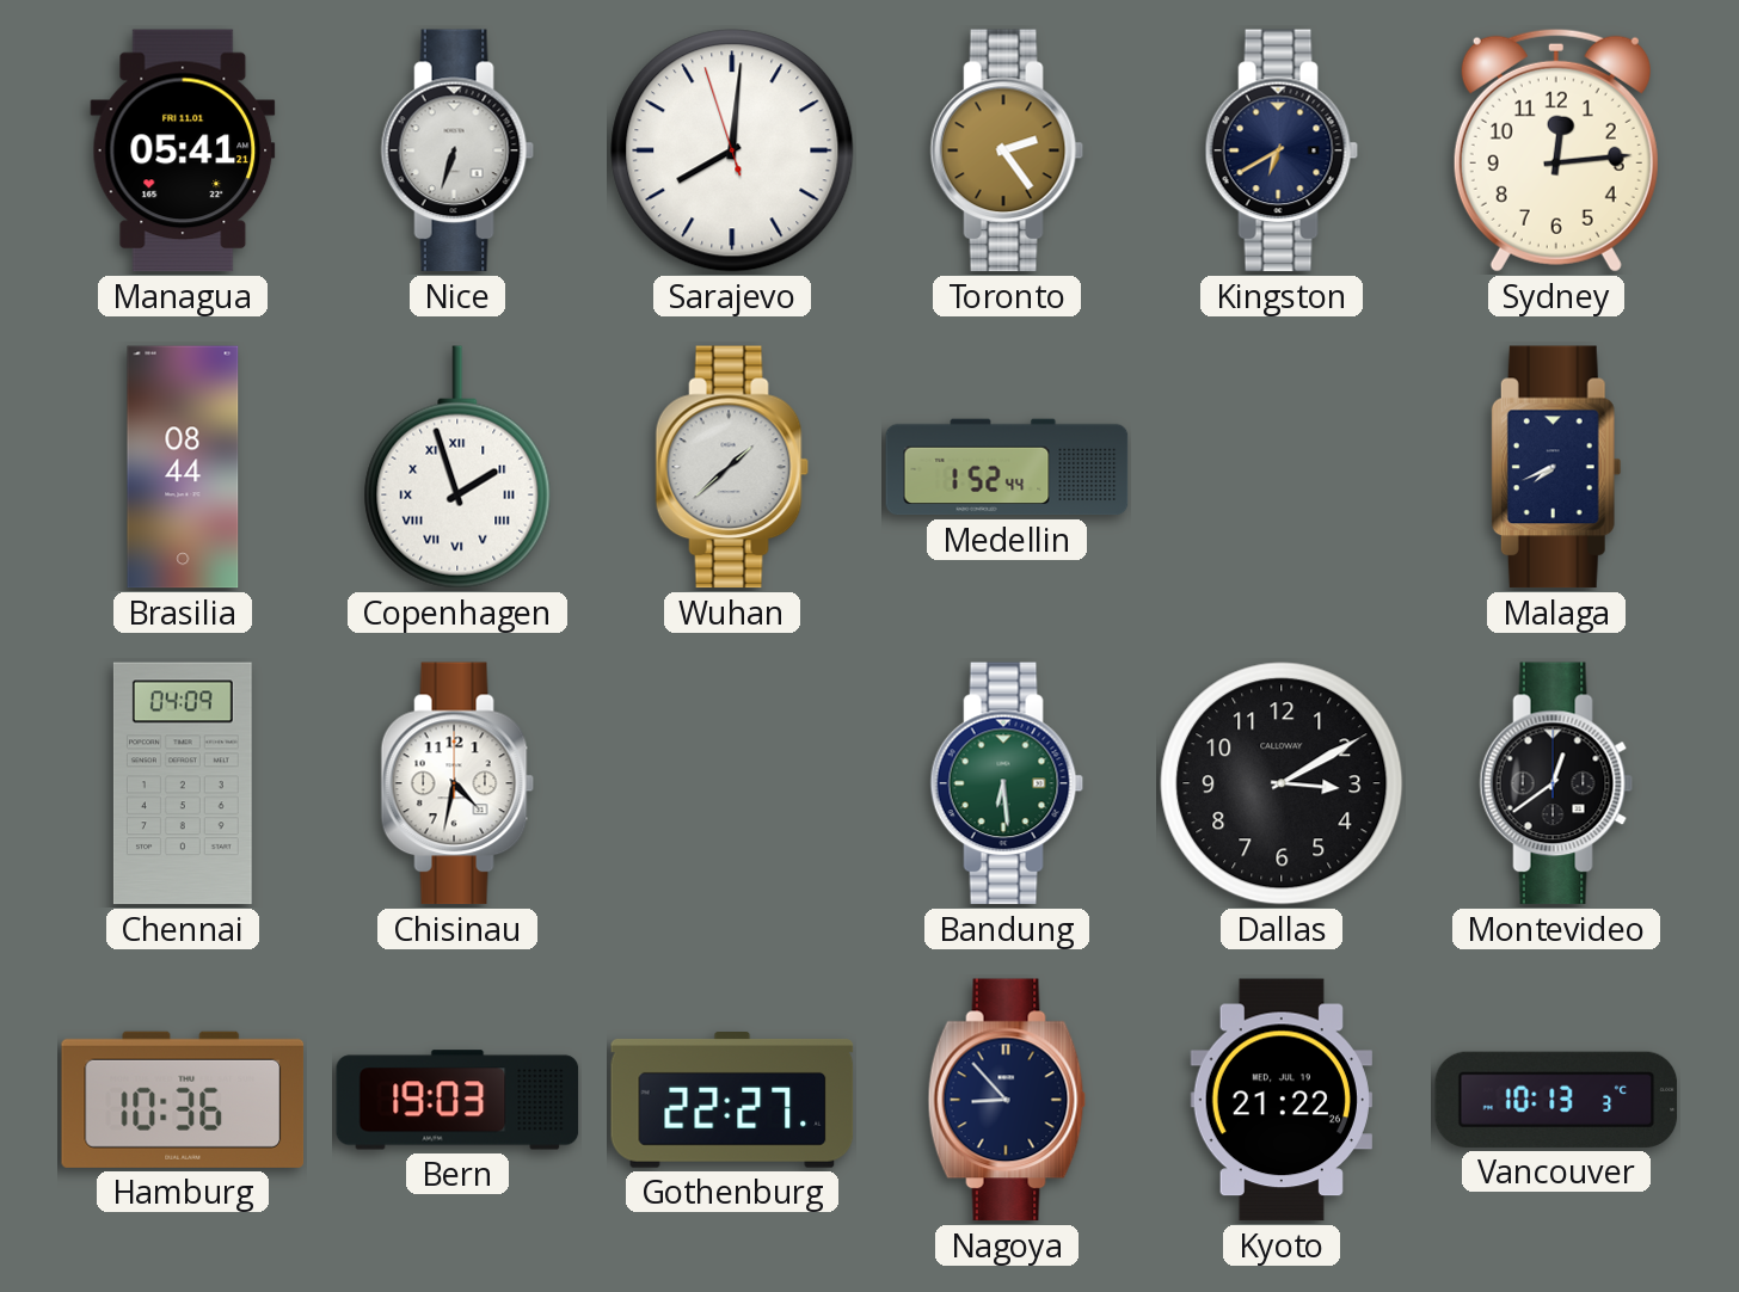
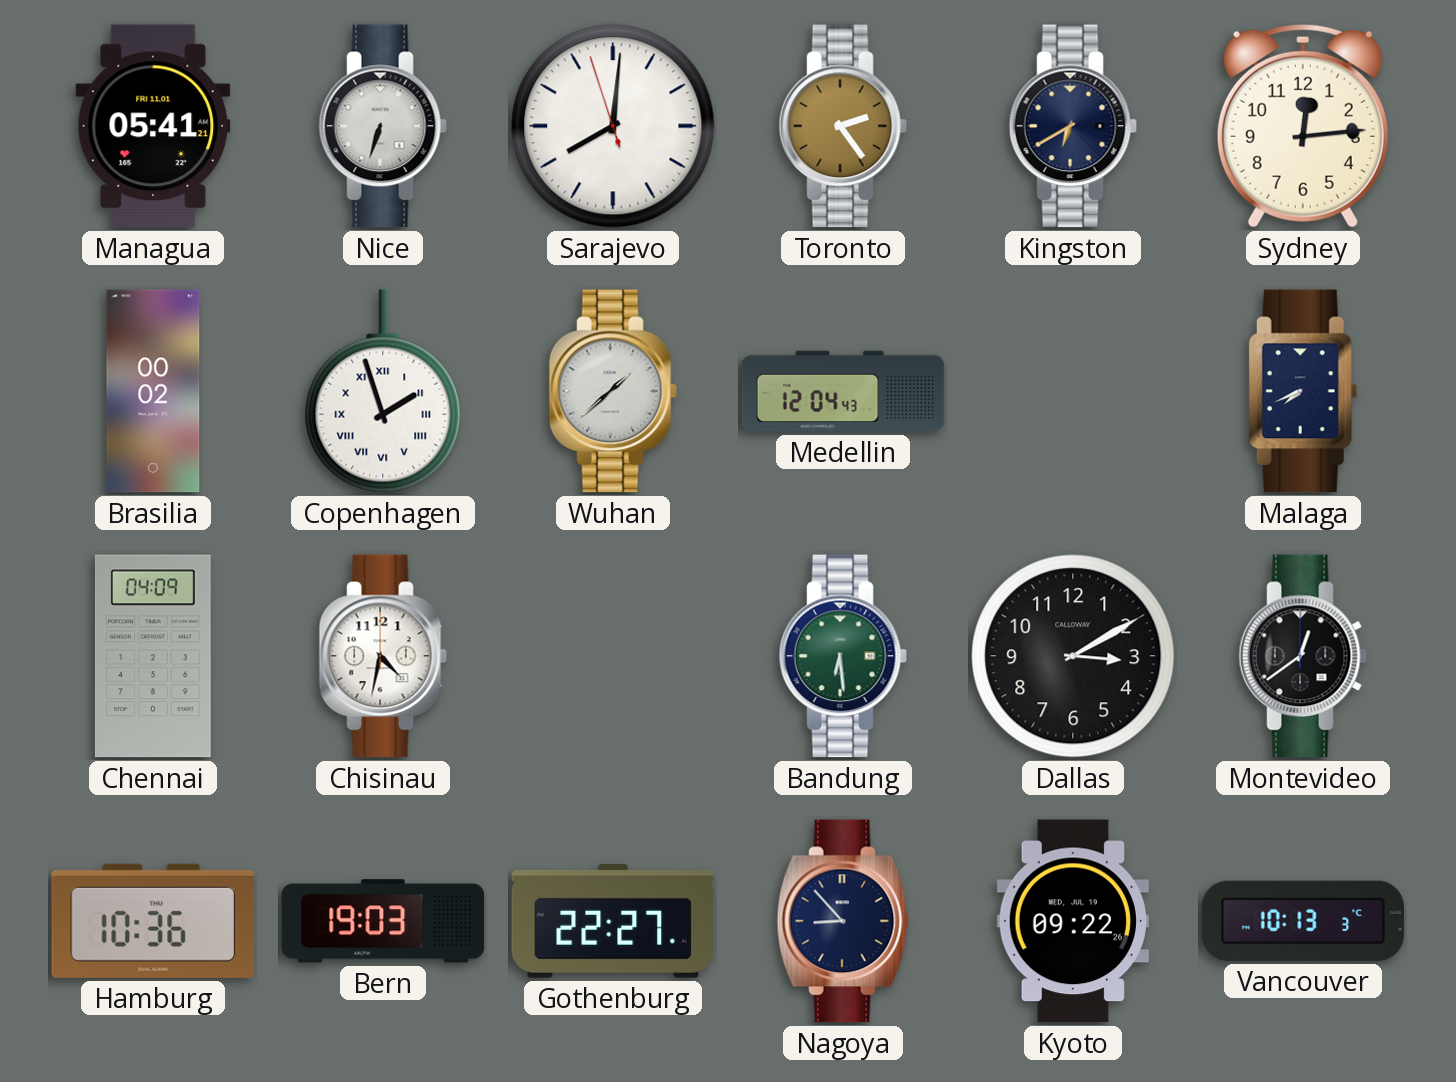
Brasilia: 08:44 -> 00:02 (153, 391)
Medellin: 1:52 -> 12:04 (843, 391)
Kyoto: 21:22 -> 09:22 (1073, 921)
